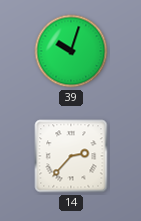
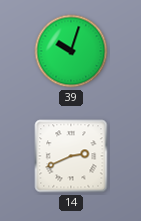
14: 2:37 -> 2:41 (71, 156)
